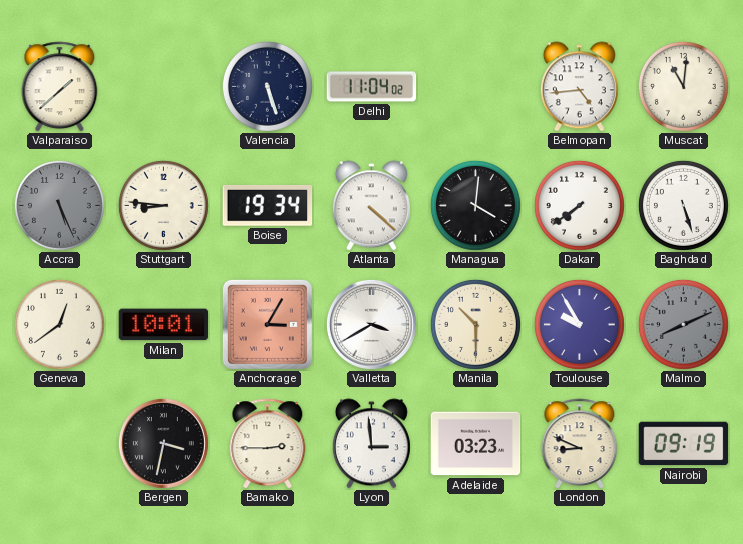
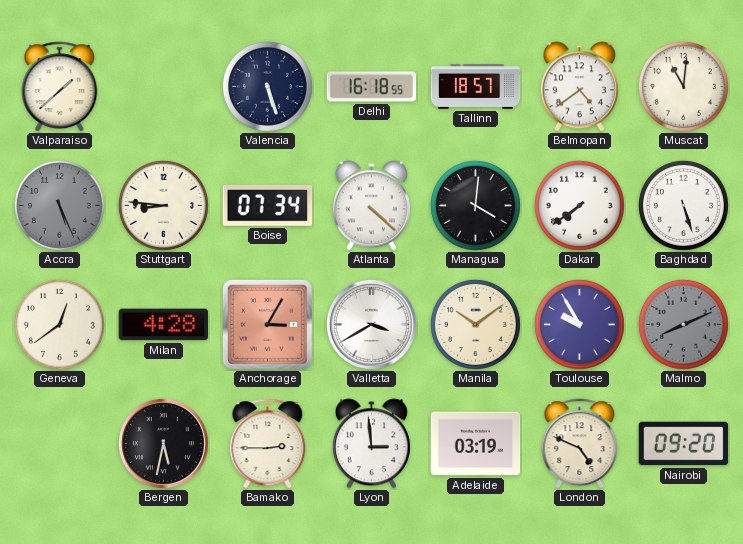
Delhi: 11:04 -> 16:18 (372, 87)
Tallinn: none -> 18:57 (476, 86)
Belmopan: 4:44 -> 4:39 (579, 87)
Boise: 19:34 -> 07:34 (268, 206)
Milan: 10:01 -> 4:28 (164, 325)
Manila: 10:30 -> 10:09 (475, 324)
Bergen: 3:32 -> 5:32 (163, 443)
Adelaide: 03:23 -> 03:19 (476, 444)
London: 8:49 -> 4:49 (580, 444)
Nairobi: 09:19 -> 09:20 (684, 444)
